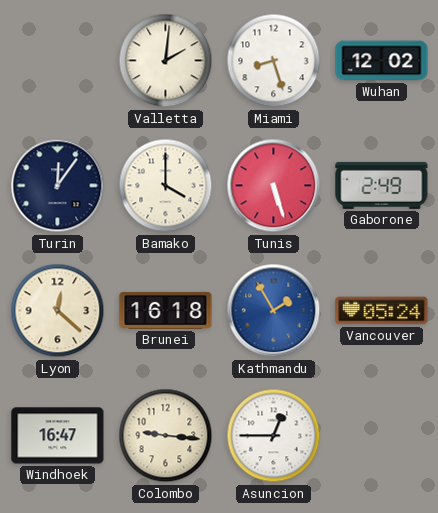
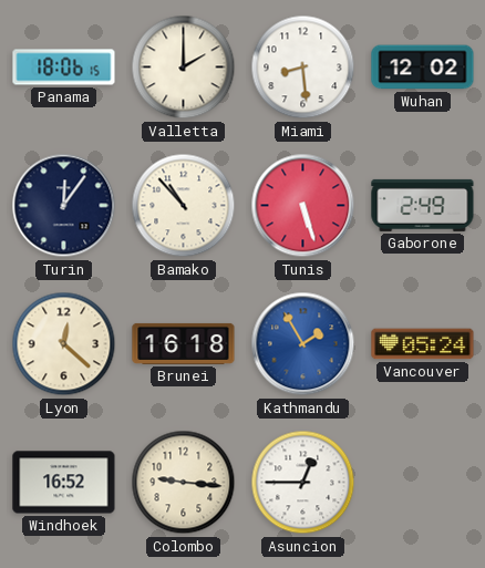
Panama: none -> 18:06 (64, 68)
Valletta: 2:01 -> 2:00 (184, 68)
Miami: 8:27 -> 8:29 (303, 68)
Bamako: 4:00 -> 10:53 (184, 206)
Windhoek: 16:47 -> 16:52 (64, 483)
